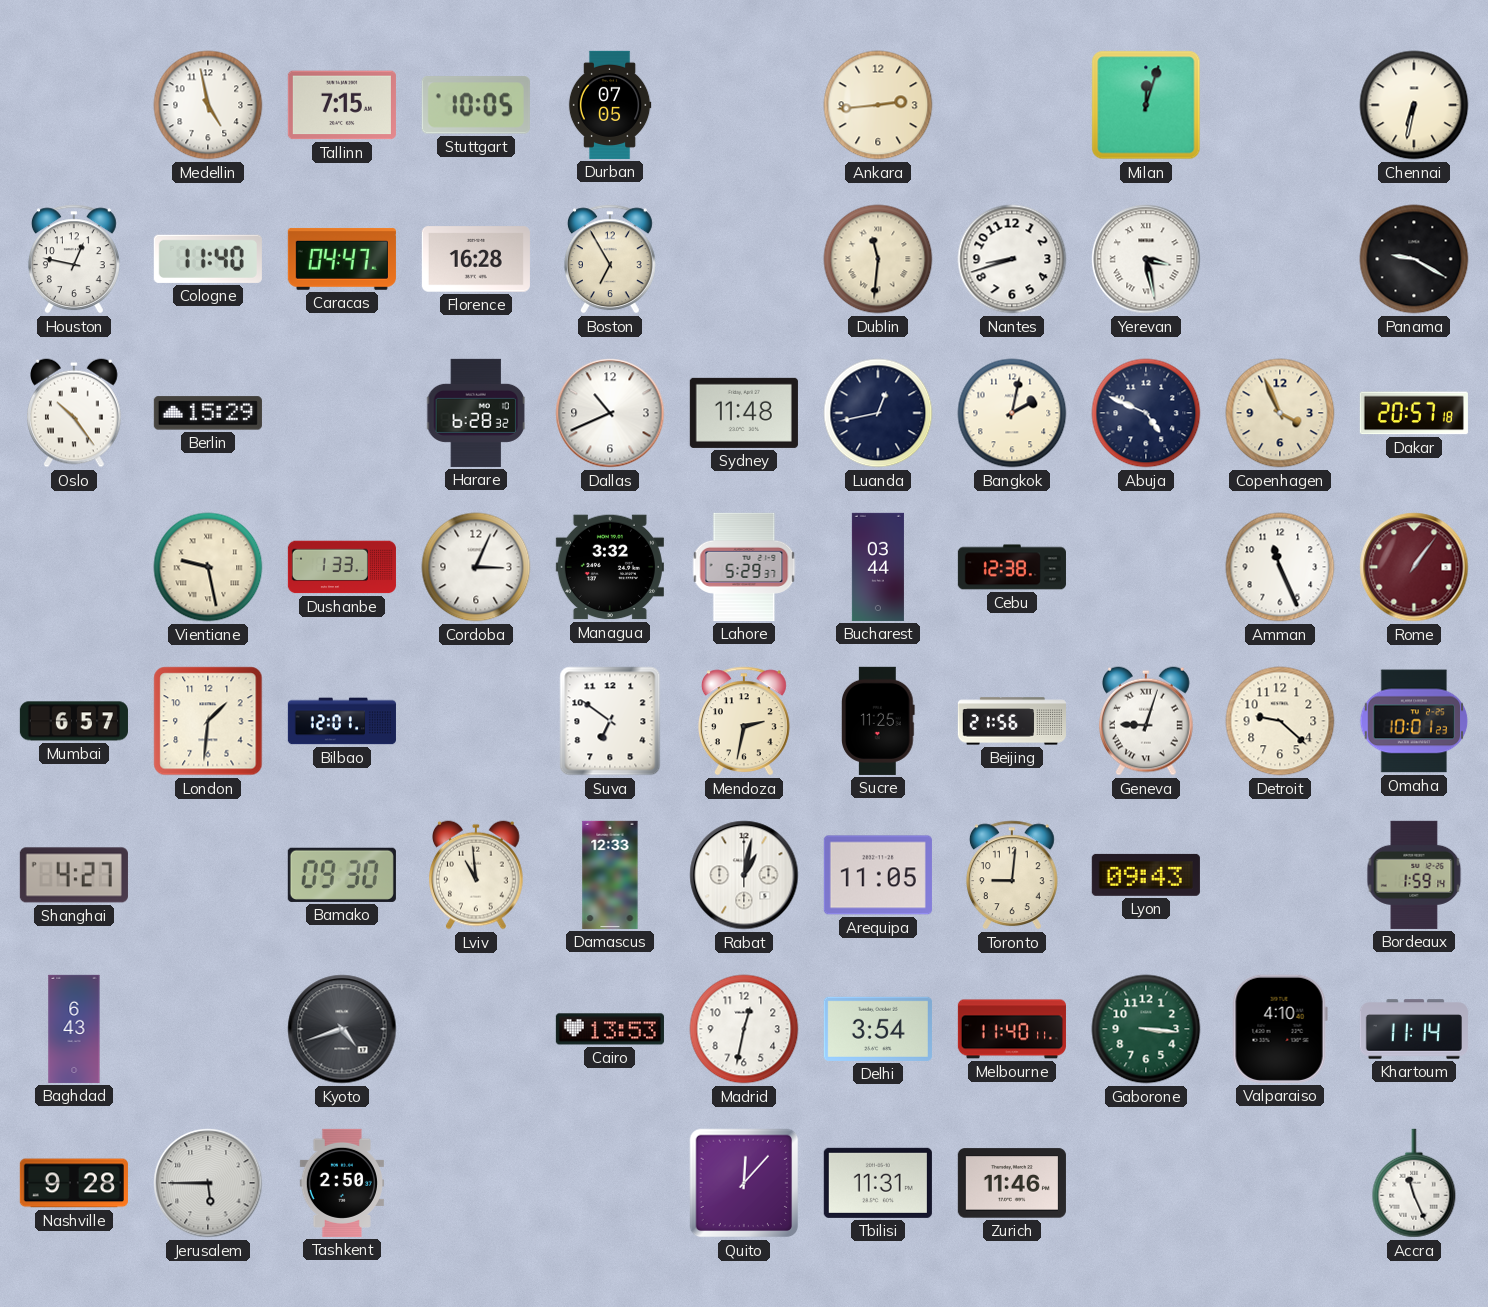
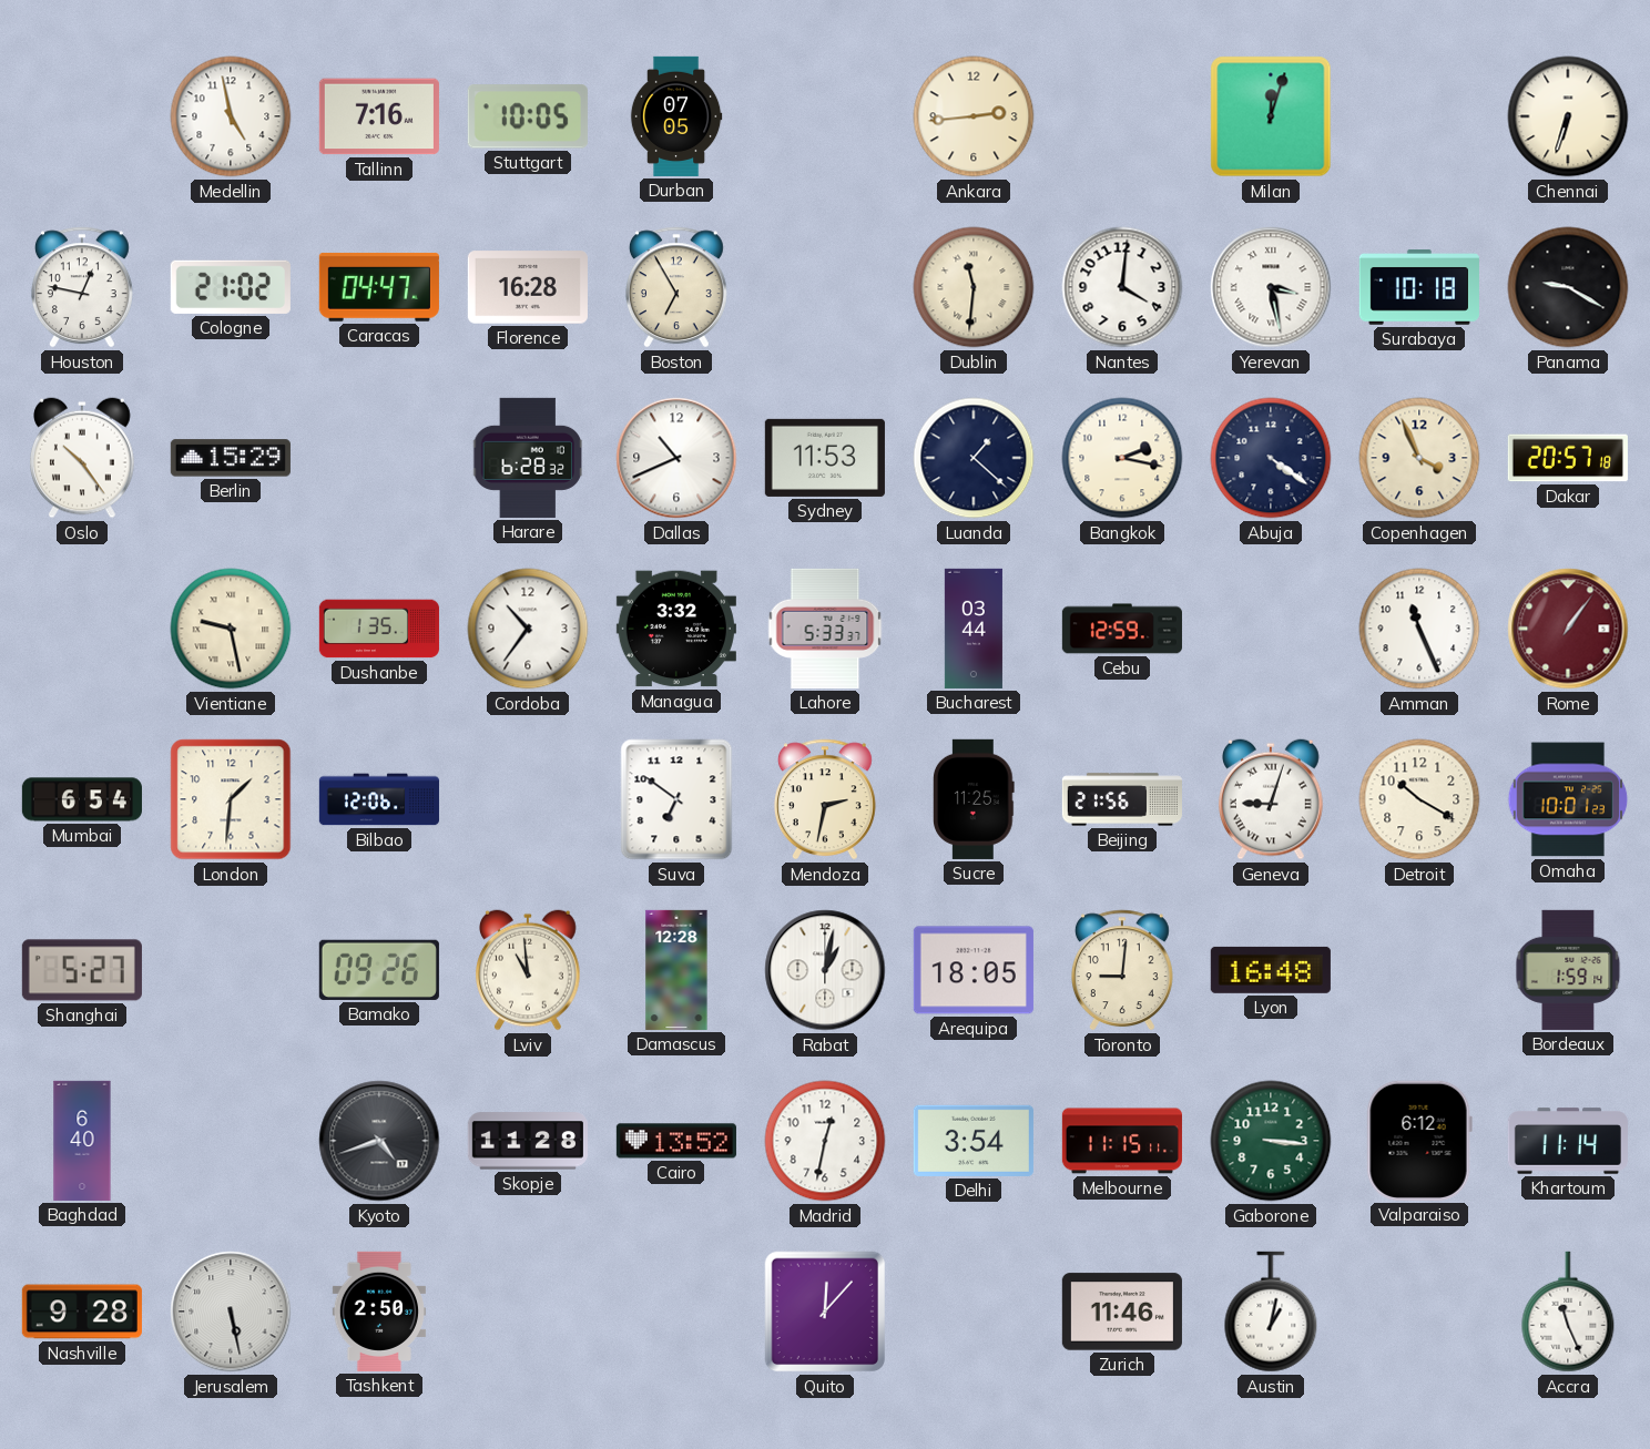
Tallinn: 7:15 -> 7:16 (379, 116)
Chennai: 6:32 -> 6:33 (1568, 116)
Cologne: 11:40 -> 21:02 (231, 287)
Nantes: 8:42 -> 4:01 (1122, 287)
Surabaya: none -> 10:18 (1419, 288)
Sydney: 11:48 -> 11:53 (825, 458)
Luanda: 12:43 -> 1:22 (974, 458)
Bangkok: 2:02 -> 2:17 (1122, 458)
Abuja: 4:49 -> 4:21 (1271, 458)
Dushanbe: 1:33 -> 1:35 (379, 629)
Cordoba: 3:04 -> 10:36 (528, 629)
Lahore: 5:29 -> 5:33 (825, 629)
Cebu: 12:38 -> 12:59 (1122, 629)
Mumbai: 6:57 -> 6:54 (82, 799)
Bilbao: 12:01 -> 12:06 (379, 799)
Detroit: 9:22 -> 10:20 (1419, 799)
Shanghai: 4:27 -> 5:27 (82, 970)
Bamako: 09:30 -> 09:26 (379, 970)
Damascus: 12:33 -> 12:28 (676, 970)
Arequipa: 11:05 -> 18:05 (974, 970)
Lyon: 09:43 -> 16:48 (1271, 970)
Baghdad: 6:43 -> 6:40 (82, 1141)
Skopje: none -> 11:28 (528, 1141)
Cairo: 13:53 -> 13:52 (676, 1141)
Melbourne: 11:40 -> 11:15 (1122, 1141)
Valparaiso: 4:10 -> 6:12 (1419, 1141)
Jerusalem: 5:45 -> 5:28 (231, 1312)
Tbilisi: 11:31 -> none (878, 1183)
Austin: none -> 1:02 (1271, 1312)
